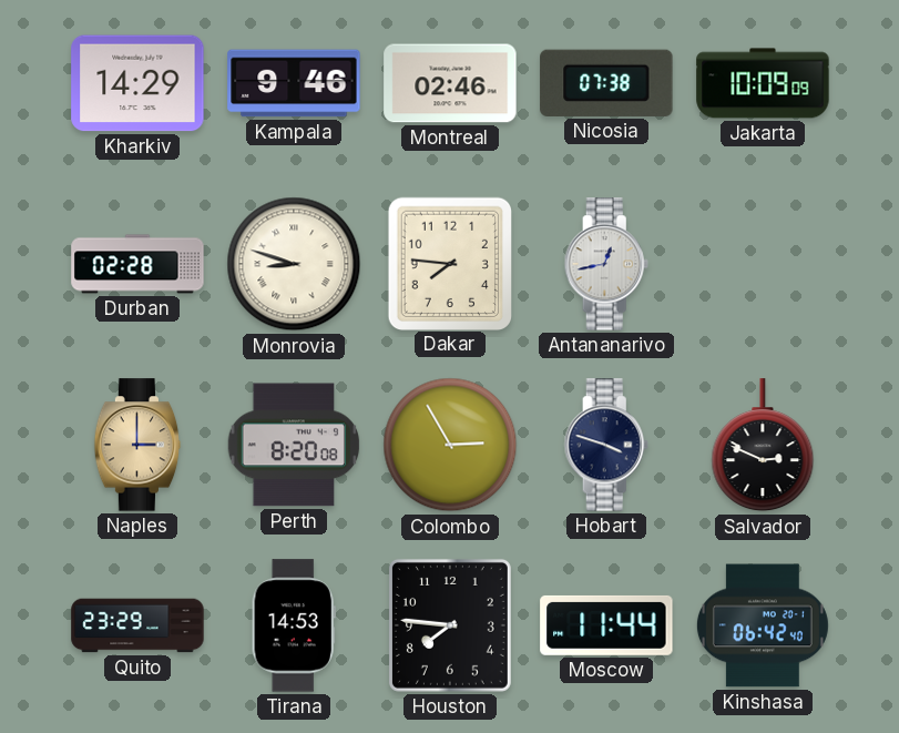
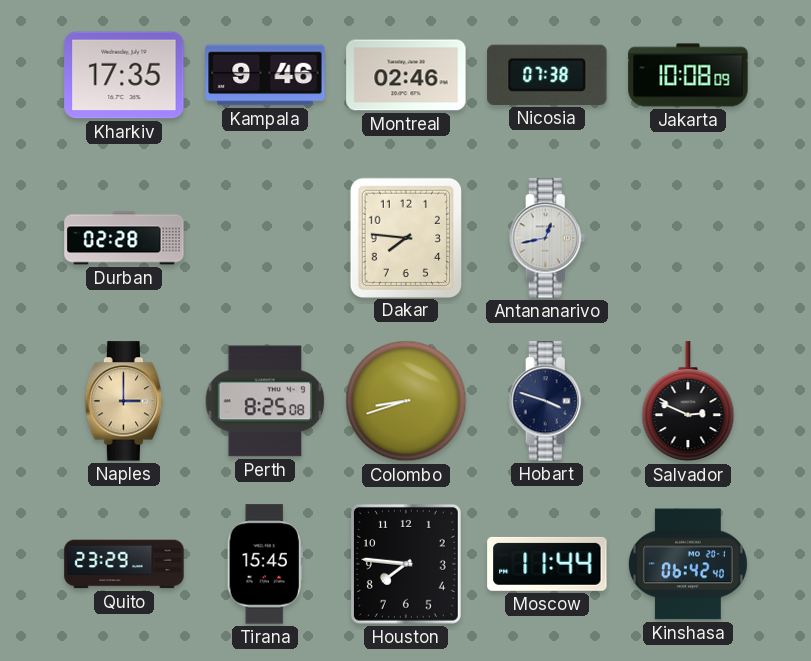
Kharkiv: 14:29 -> 17:35 (124, 75)
Jakarta: 10:09 -> 10:08 (688, 75)
Monrovia: 8:48 -> none (294, 264)
Perth: 8:20 -> 8:25 (265, 401)
Colombo: 2:55 -> 8:42 (406, 401)
Tirana: 14:53 -> 15:45 (265, 564)
